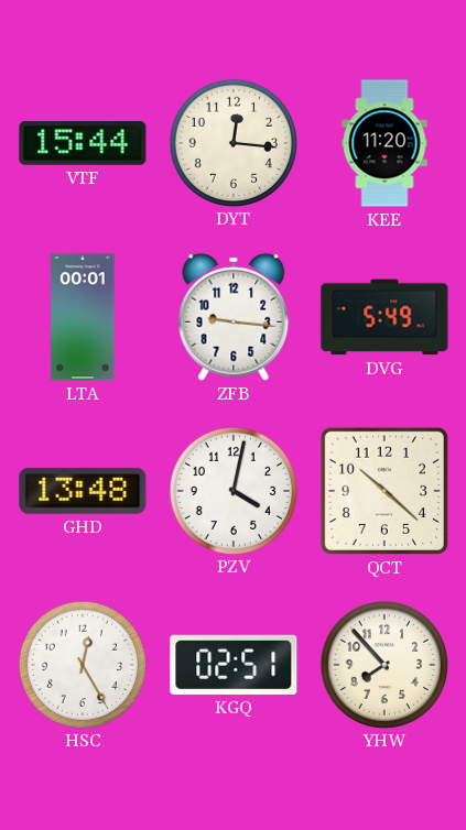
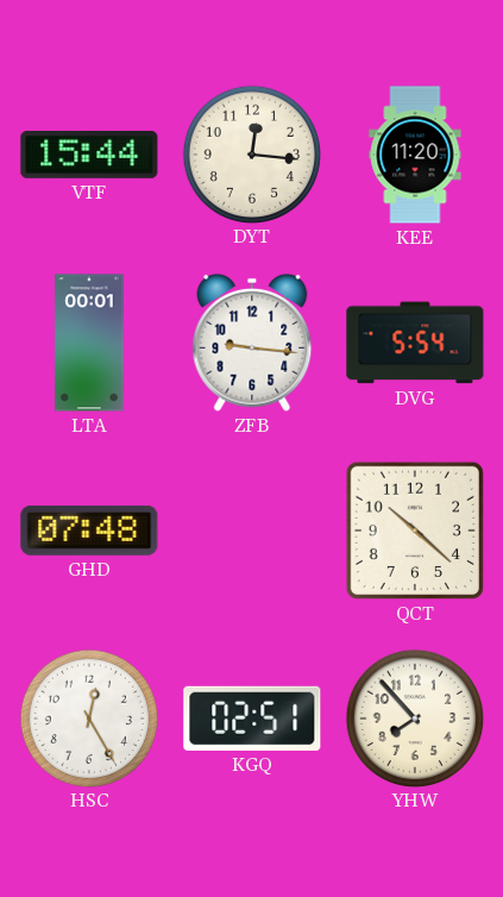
DVG: 5:49 -> 5:54 (415, 343)
GHD: 13:48 -> 07:48 (89, 531)
PZV: 4:02 -> none (232, 490)
